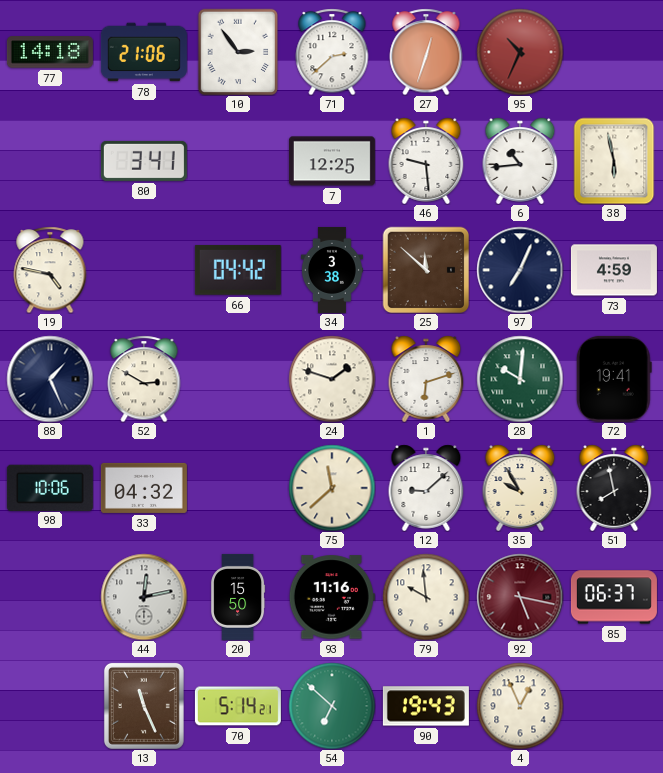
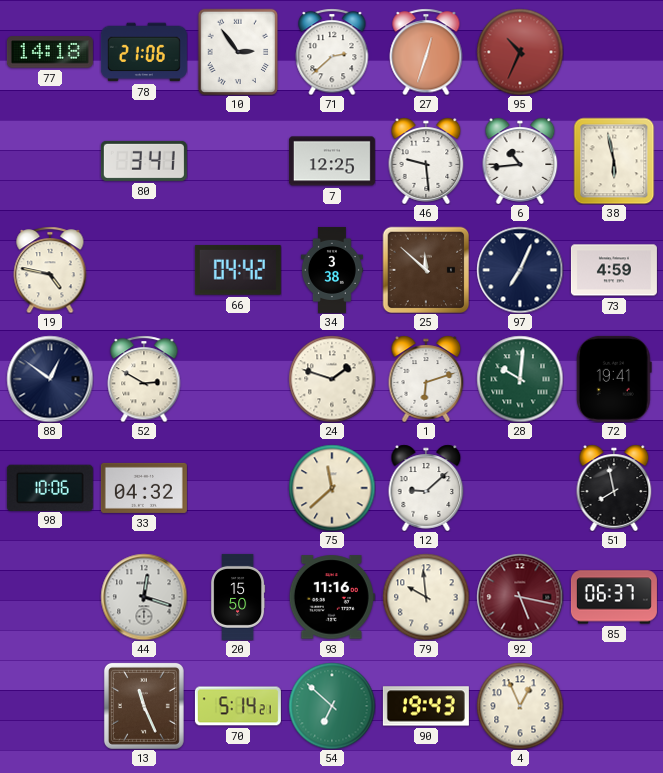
88: 1:26 -> 12:51 (50, 379)
35: 9:55 -> none (520, 488)
44: 12:13 -> 12:18 (144, 597)
